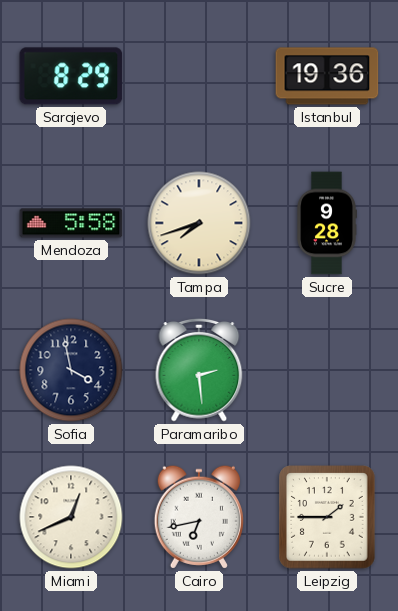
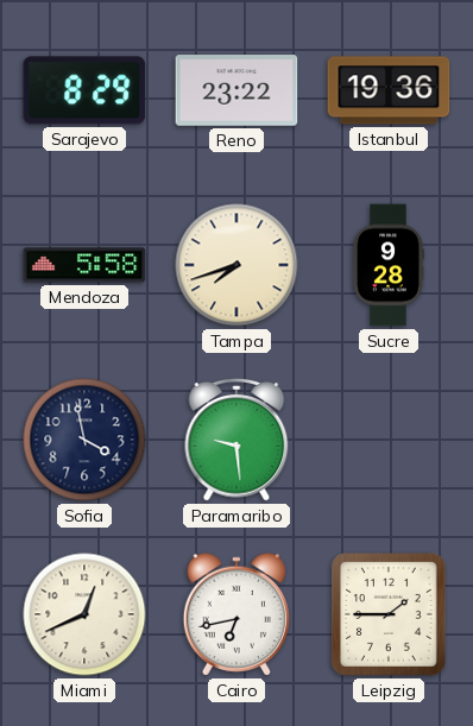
Reno: none -> 23:22 (236, 90)
Paramaribo: 2:29 -> 9:29 (236, 440)
